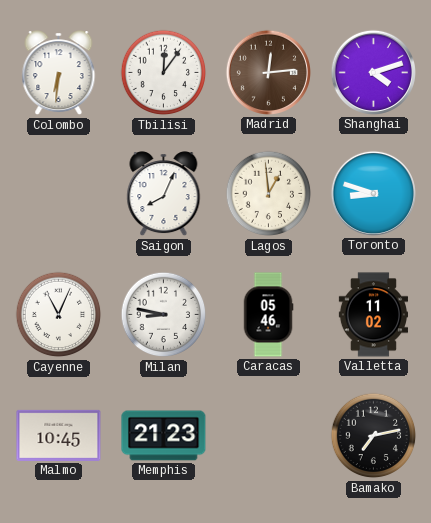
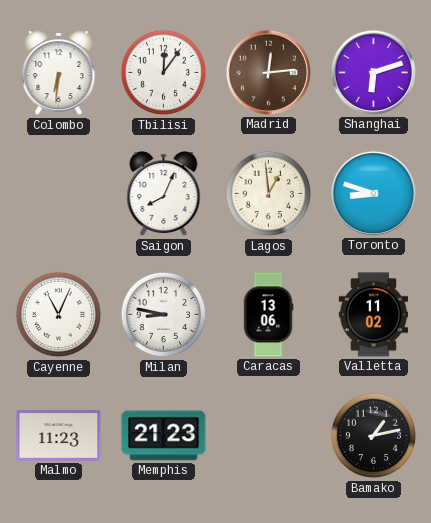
Shanghai: 4:12 -> 6:12 (373, 72)
Caracas: 05:46 -> 13:06 (268, 315)
Malmo: 10:45 -> 11:23 (59, 435)
Bamako: 7:13 -> 1:13 (374, 436)
